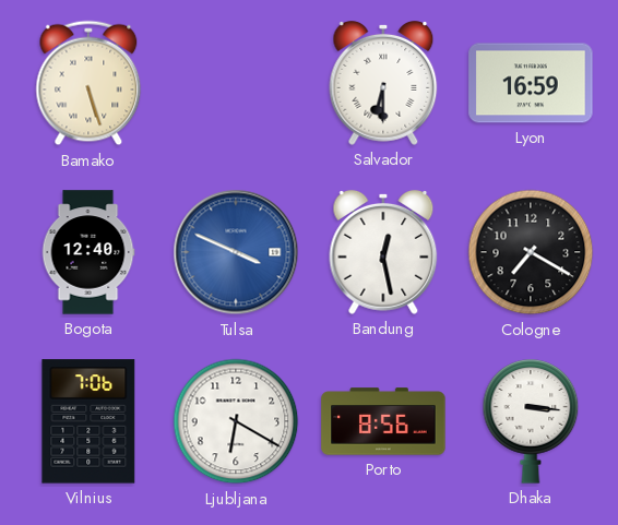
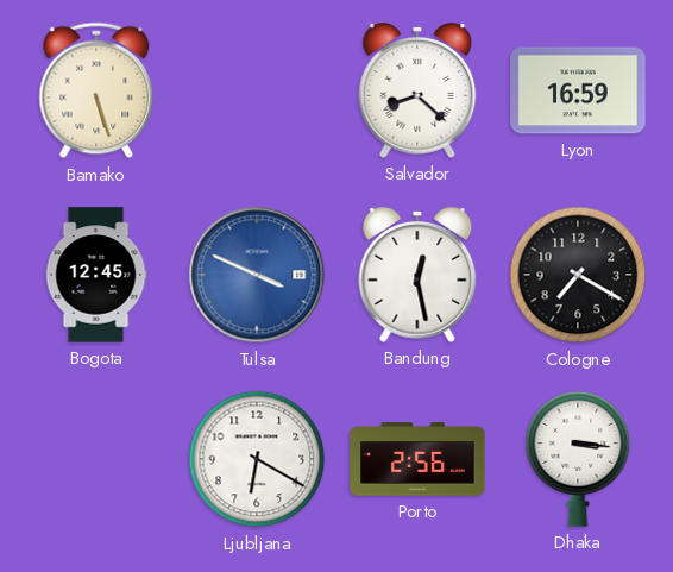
Salvador: 6:30 -> 8:22 (417, 92)
Bogota: 12:40 -> 12:45 (96, 275)
Vilnius: 7:06 -> none (88, 421)
Porto: 8:56 -> 2:56 (417, 459)
